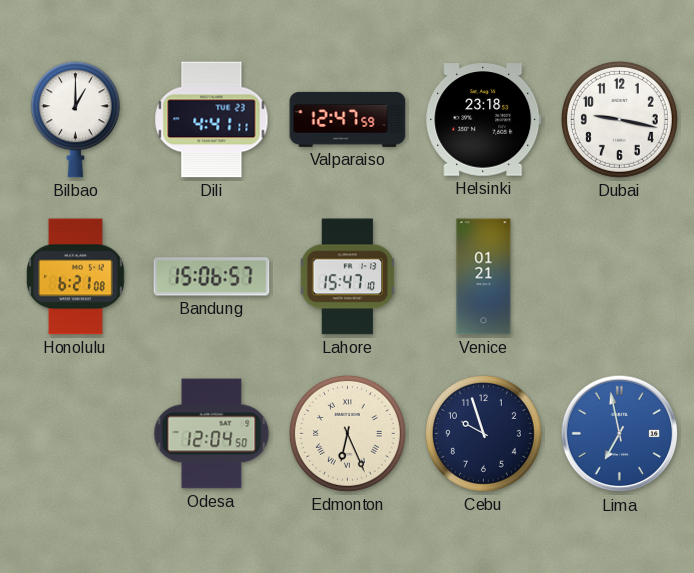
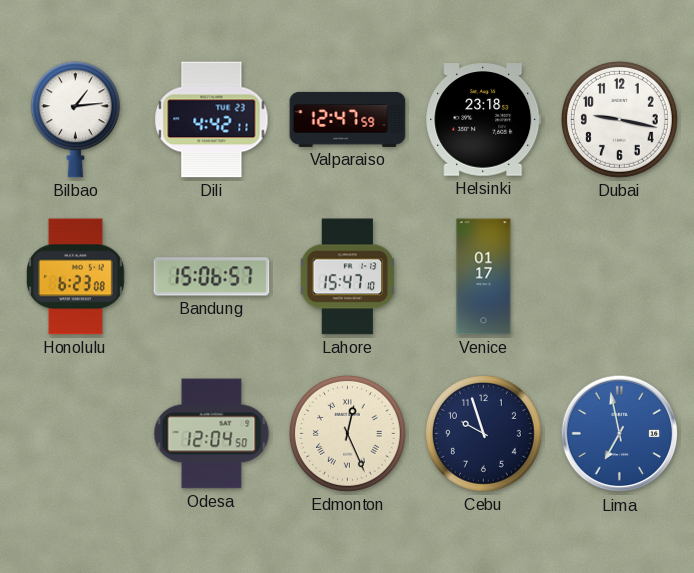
Bilbao: 1:00 -> 1:14 (75, 120)
Dili: 4:41 -> 4:42 (212, 120)
Honolulu: 6:21 -> 6:23 (75, 277)
Venice: 01:21 -> 01:17 (484, 277)
Edmonton: 6:26 -> 12:26 (347, 433)
